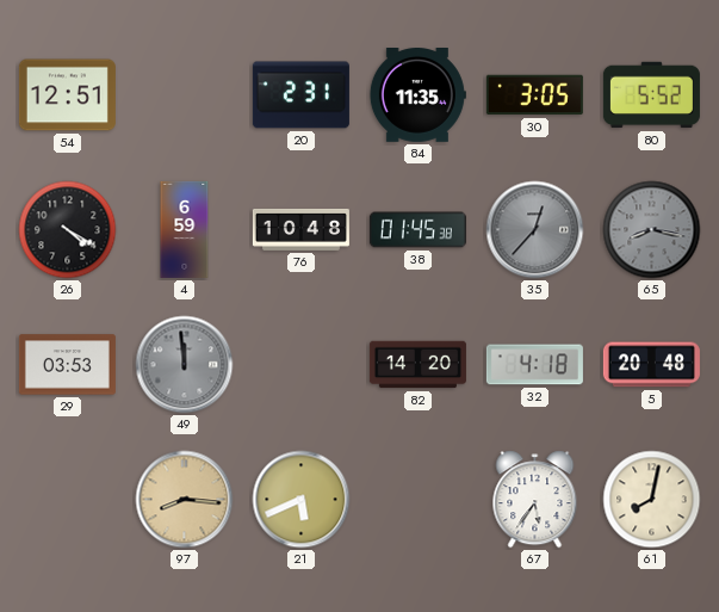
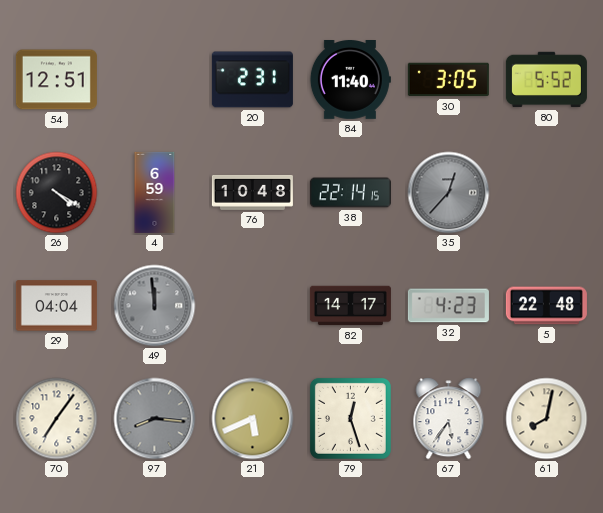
84: 11:35 -> 11:40 (350, 80)
38: 01:45 -> 22:14 (350, 193)
65: 8:17 -> none (652, 230)
29: 03:53 -> 04:04 (56, 306)
82: 14:20 -> 14:17 (350, 306)
32: 4:18 -> 4:23 (448, 306)
5: 20:48 -> 22:48 (546, 306)
70: none -> 7:06 (57, 419)
97 dial: champagne -> grey (155, 419)
79: none -> 12:27 (350, 418)
